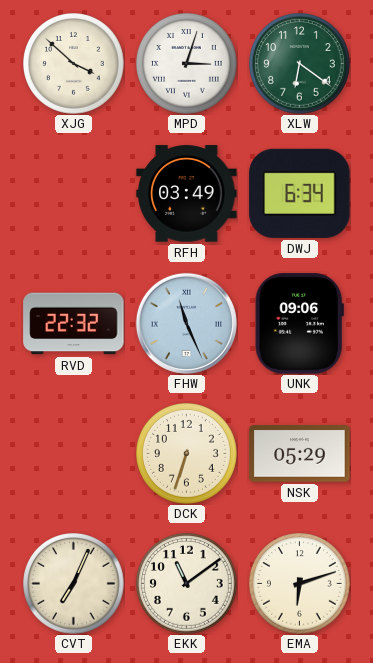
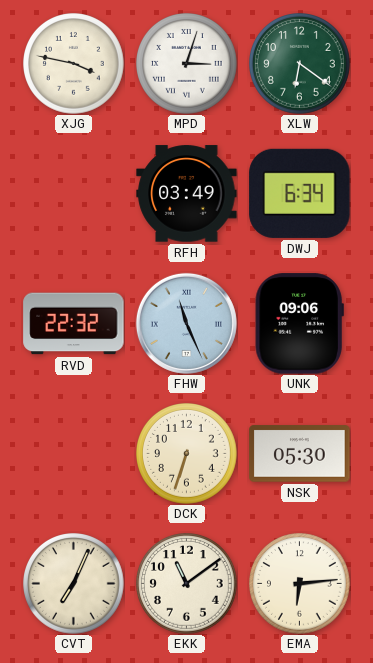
XJG: 3:52 -> 3:47 (74, 64)
NSK: 05:29 -> 05:30 (300, 454)
EMA: 6:12 -> 6:14 (300, 584)
